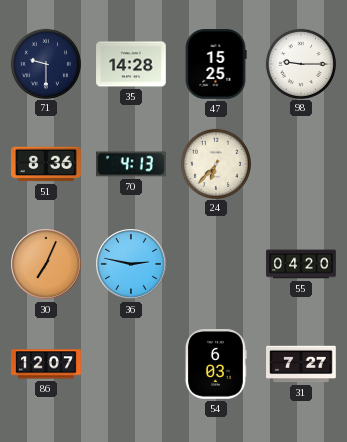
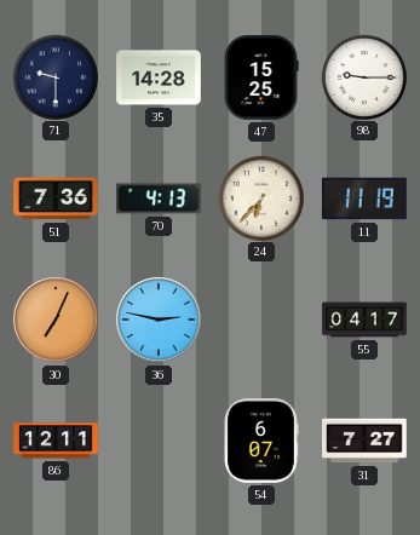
51: 8:36 -> 7:36 (56, 199)
11: none -> 11:19 (364, 199)
55: 04:20 -> 04:17 (364, 320)
86: 12:07 -> 12:11 (56, 441)
54: 6:03 -> 6:07 (261, 442)
